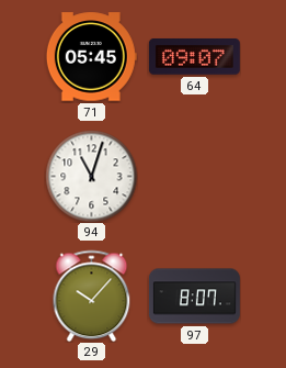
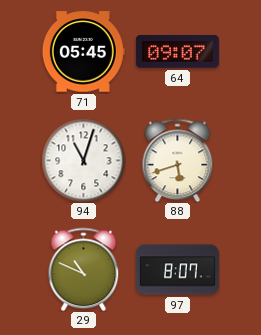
88: none -> 5:42 (178, 160)
29: 10:07 -> 10:49 (84, 269)
